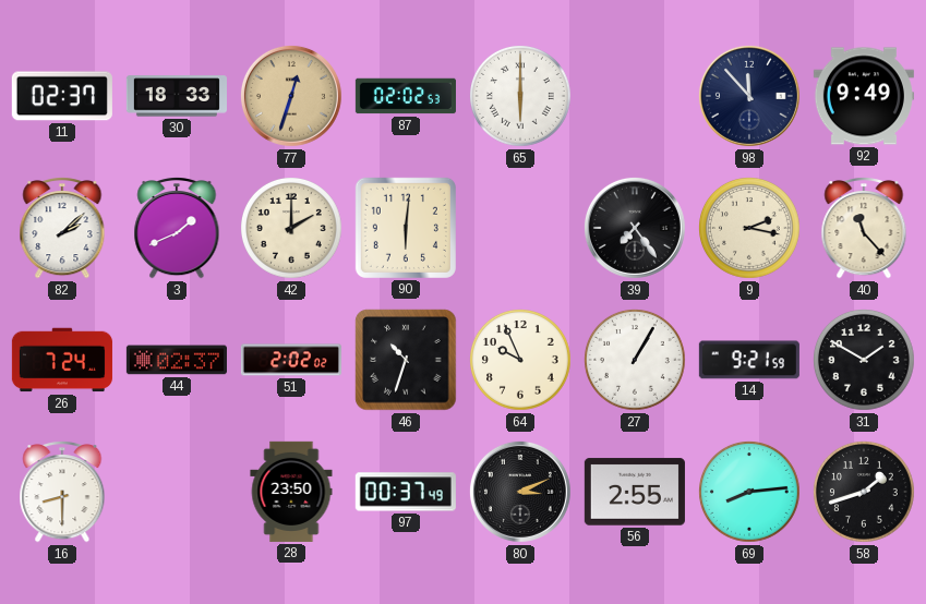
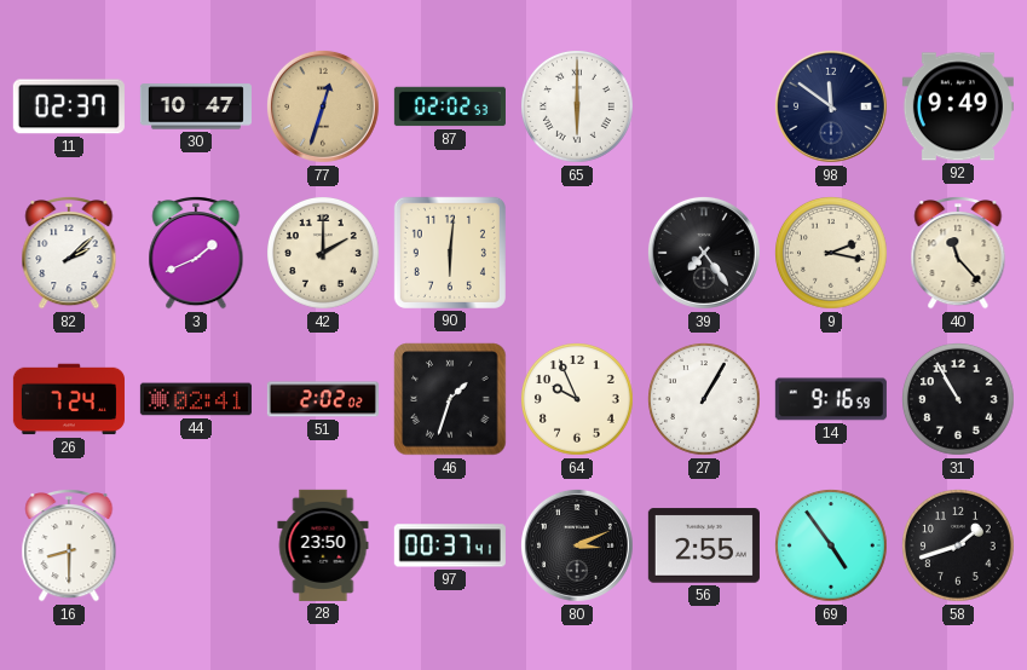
30: 18:33 -> 10:47 (196, 106)
98: 11:53 -> 11:51 (831, 106)
44: 02:37 -> 02:41 (196, 399)
46: 10:33 -> 1:33 (450, 399)
14: 9:21 -> 9:16 (831, 399)
31: 1:50 -> 10:55 (959, 400)
97: 00:37:49 -> 00:37:41 (450, 545)
69: 8:14 -> 4:54 (832, 547)
